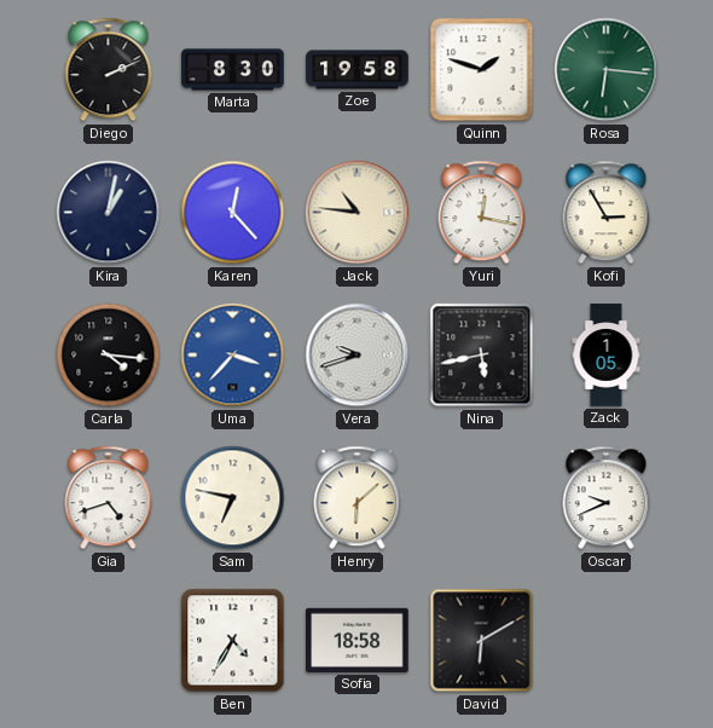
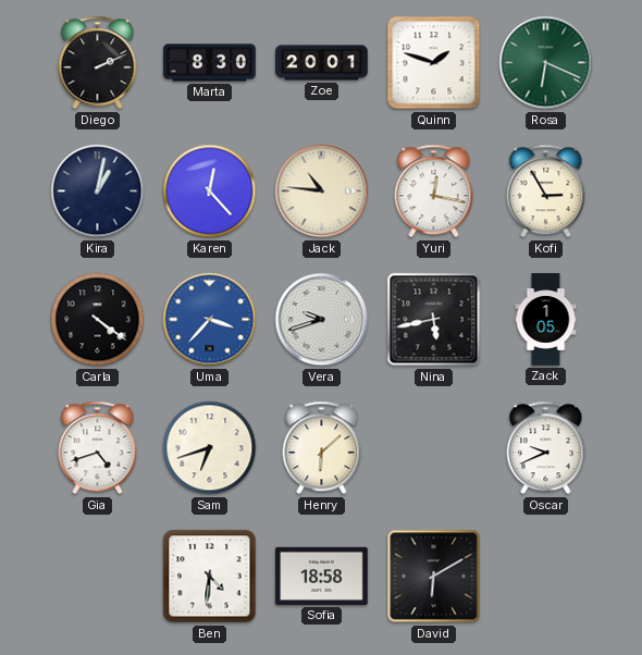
Zoe: 19:58 -> 20:01 (322, 63)
Rosa: 6:16 -> 6:19 (546, 63)
Carla: 4:16 -> 4:21 (98, 320)
Sam: 6:47 -> 6:42 (210, 448)
Ben: 4:35 -> 4:31 (210, 577)
